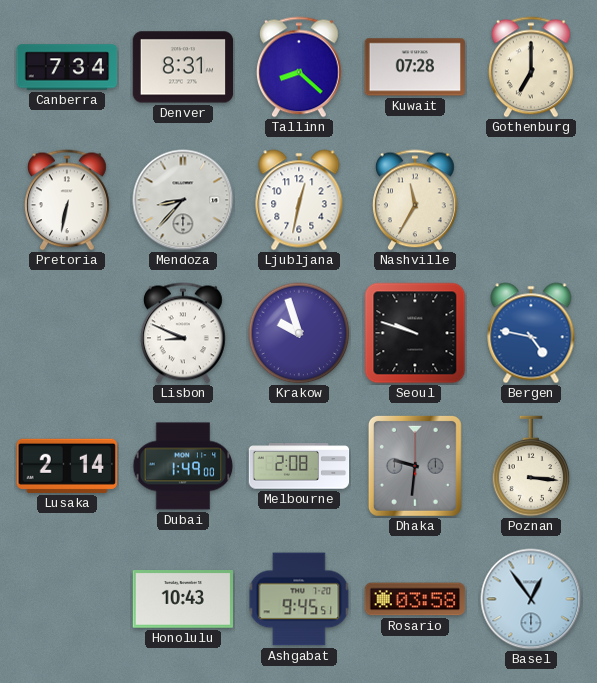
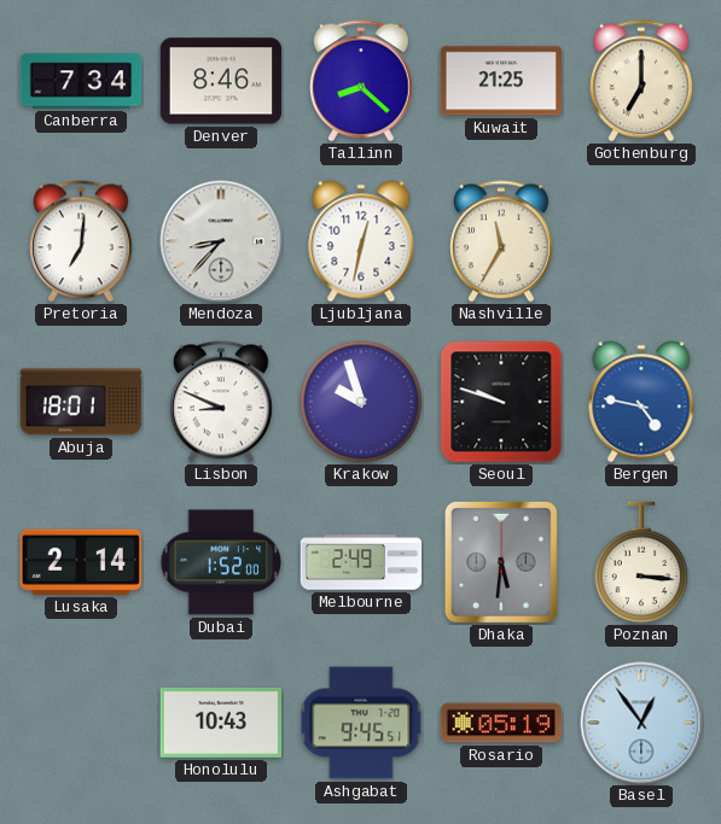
Denver: 8:31 -> 8:46 (221, 81)
Kuwait: 07:28 -> 21:25 (501, 81)
Pretoria: 6:32 -> 7:01 (81, 241)
Abuja: none -> 18:01 (81, 402)
Dubai: 1:49 -> 1:52 (221, 562)
Melbourne: 2:08 -> 2:49 (361, 562)
Dhaka: 9:31 -> 5:31 (501, 562)
Rosario: 03:58 -> 05:19 (501, 723)
